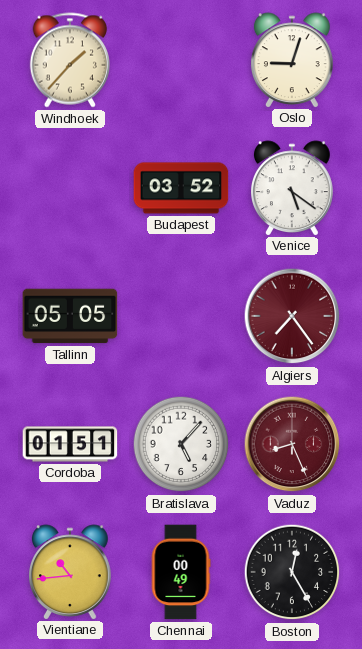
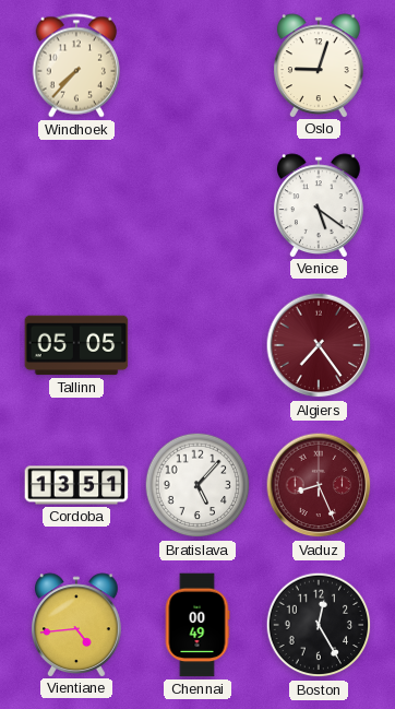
Windhoek: 1:37 -> 7:37 (76, 66)
Budapest: 03:52 -> none (181, 188)
Cordoba: 01:51 -> 13:51 (76, 485)
Vientiane: 10:44 -> 4:44 (77, 625)
